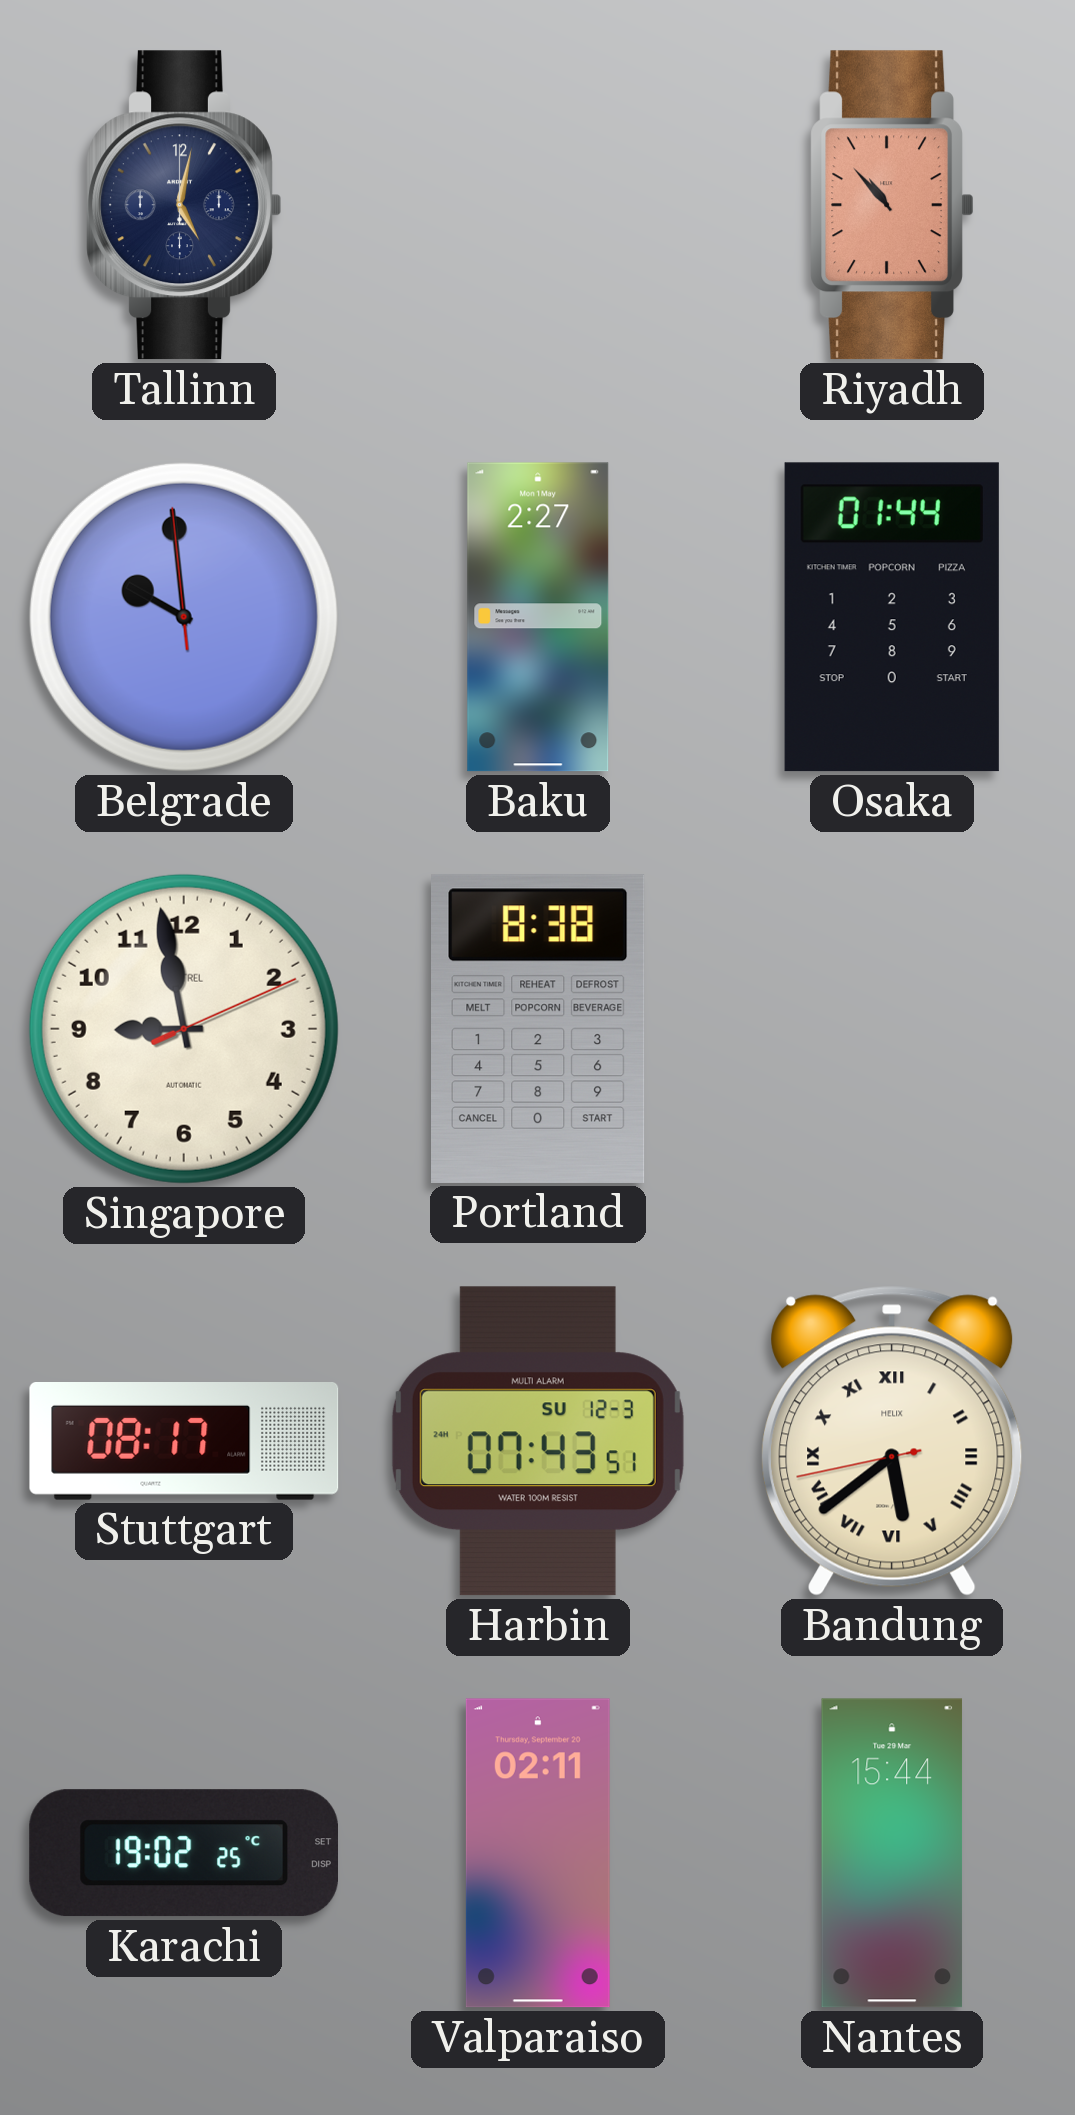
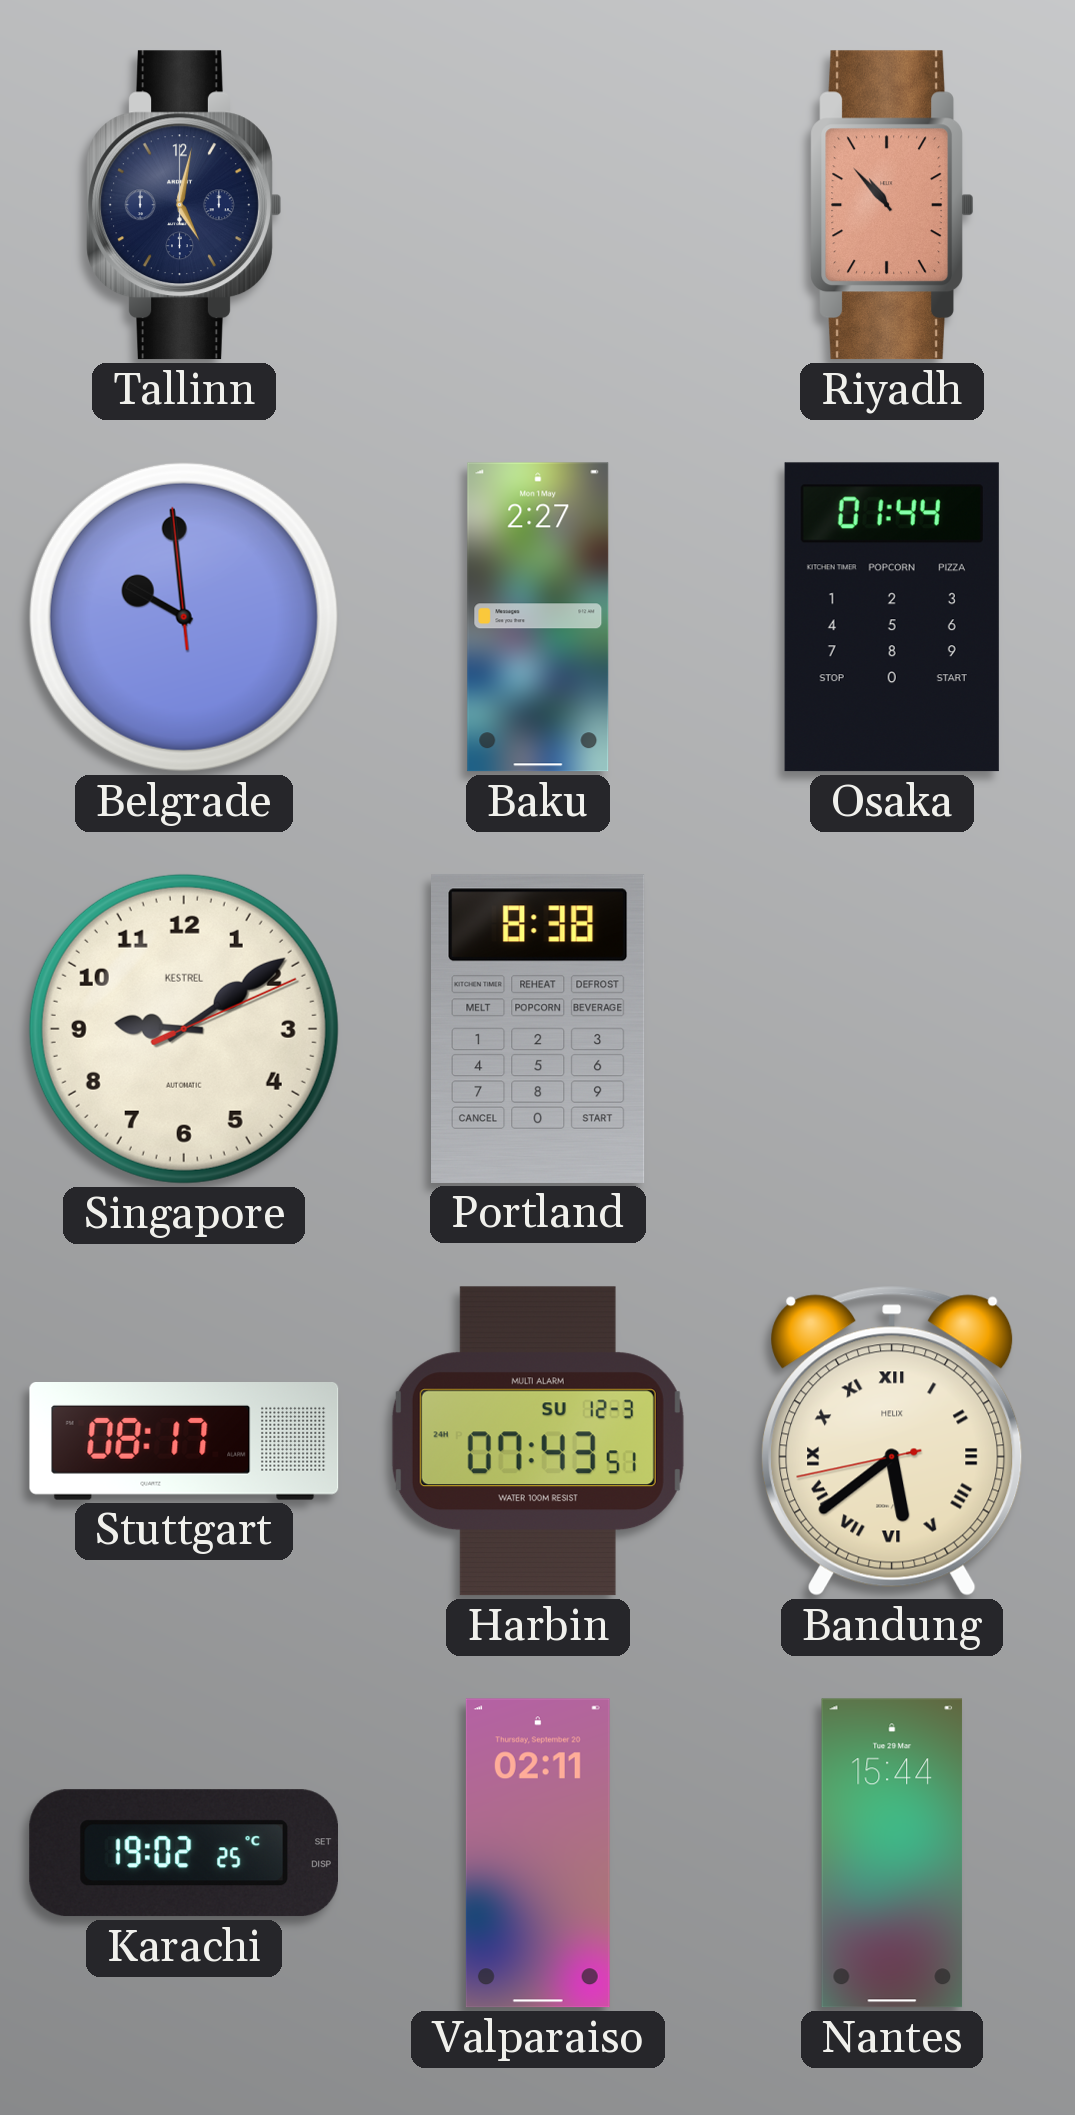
Singapore: 8:58 -> 9:09 (184, 1029)
